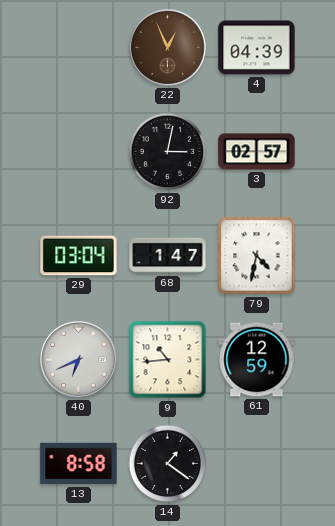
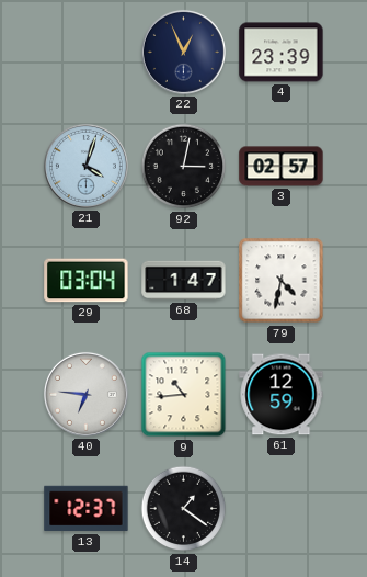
22 dial: brown -> navy (183, 52)
4: 04:39 -> 23:39 (282, 53)
21: none -> 4:03 (85, 166)
40: 6:41 -> 6:46 (85, 394)
13: 8:58 -> 12:37 (87, 509)
